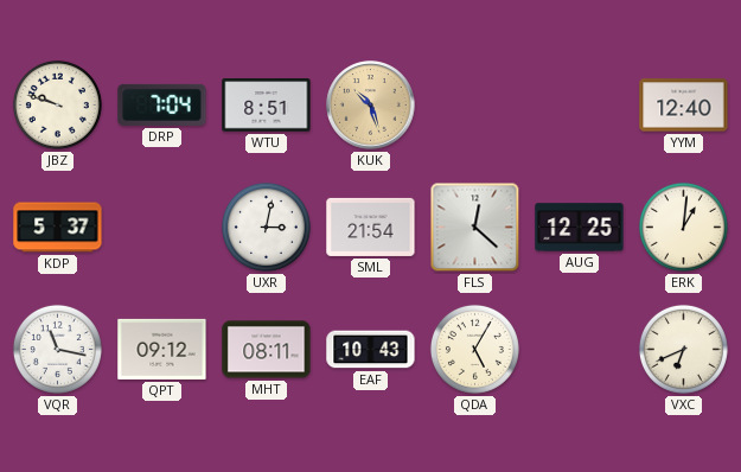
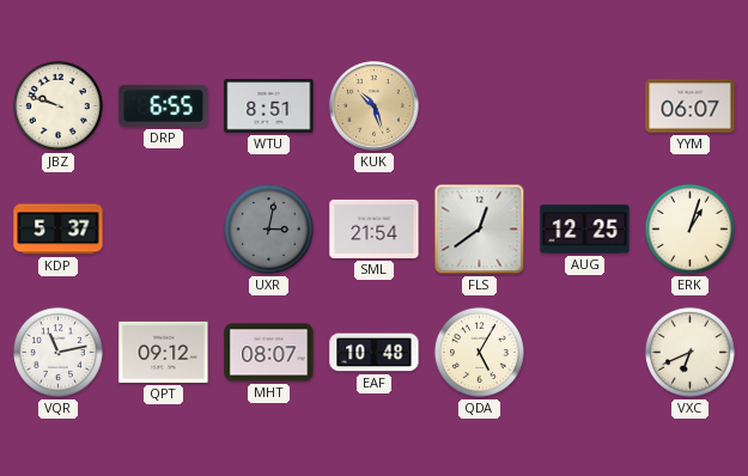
DRP: 7:04 -> 6:55 (164, 105)
YYM: 12:40 -> 06:07 (691, 106)
UXR dial: white -> grey (268, 228)
FLS: 12:22 -> 12:39 (480, 230)
ERK: 1:01 -> 1:03 (689, 228)
VQR: 11:17 -> 11:13 (57, 352)
MHT: 08:11 -> 08:07 (269, 353)
EAF: 10:43 -> 10:48 (375, 353)
